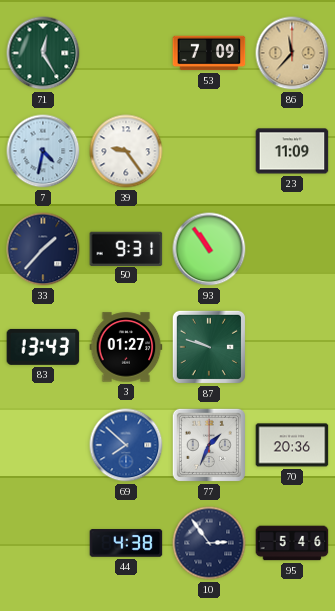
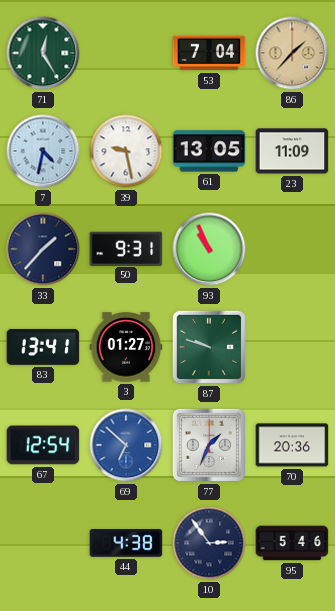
53: 7:09 -> 7:04 (209, 53)
86: 11:37 -> 1:37 (292, 53)
39: 9:24 -> 9:28 (126, 151)
61: none -> 13:05 (209, 151)
93: 10:54 -> 10:56 (209, 249)
83: 13:43 -> 13:41 (43, 347)
67: none -> 12:54 (43, 445)
69: 7:52 -> 6:52 (126, 445)
